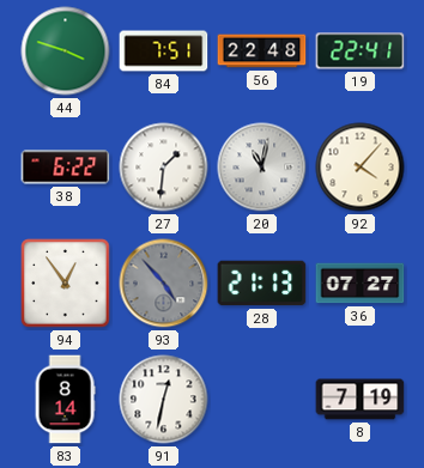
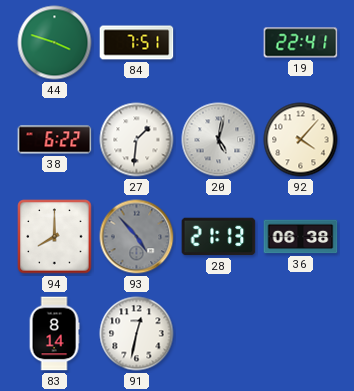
56: 22:48 -> none (262, 51)
20: 11:02 -> 5:02 (219, 140)
94: 12:54 -> 8:00 (55, 237)
36: 07:27 -> 06:38 (301, 237)
8: 7:19 -> none (361, 400)
